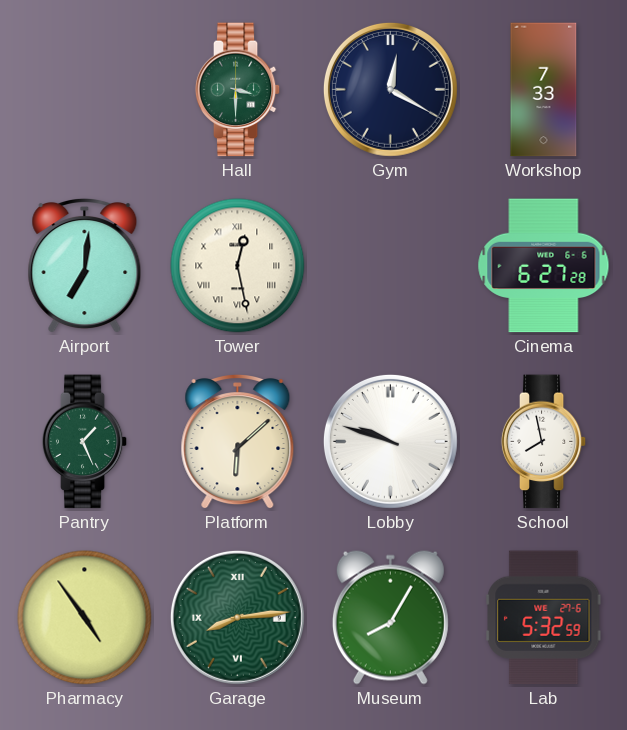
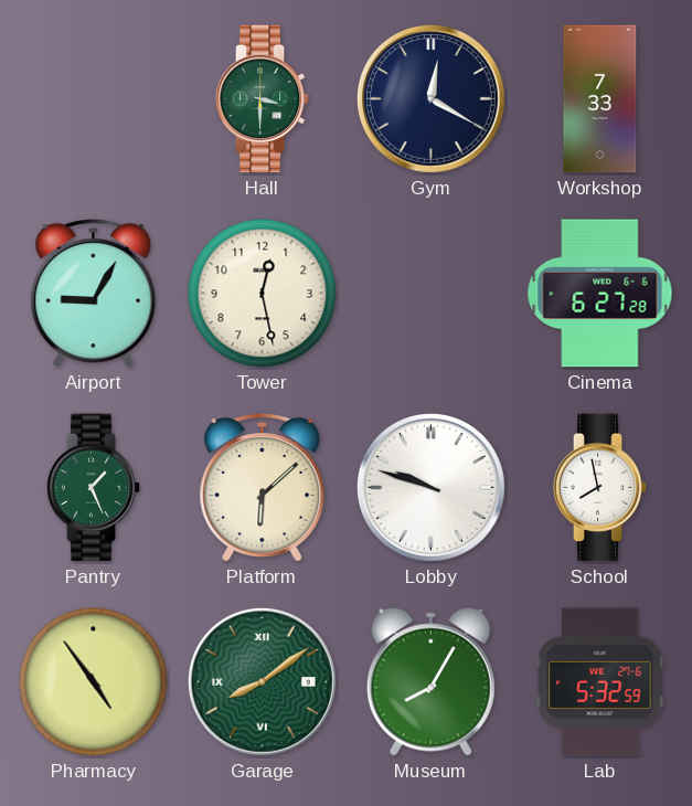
Airport: 7:01 -> 9:05 (94, 295)
Tower numerals: Roman -> Arabic (263, 294)
Garage: 8:14 -> 8:09 (262, 681)
